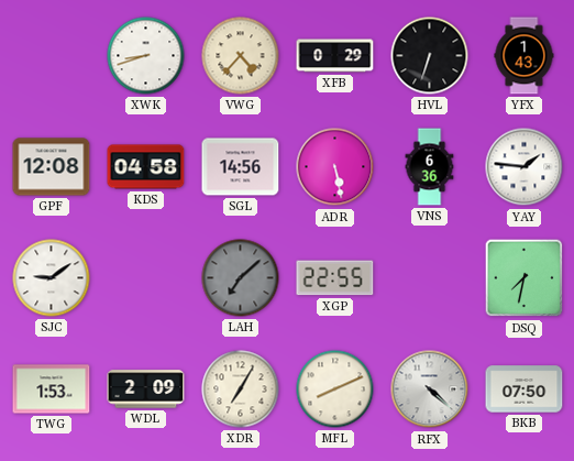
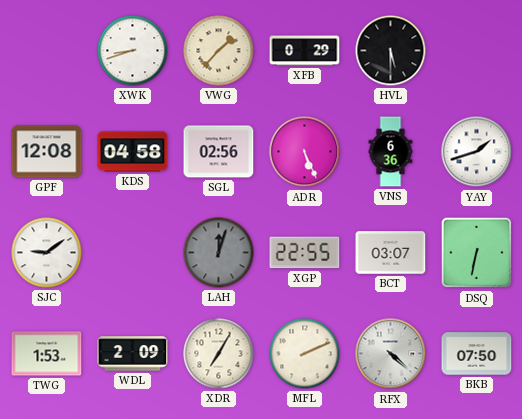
VWG: 4:37 -> 1:37 (219, 51)
HVL: 6:33 -> 5:30 (391, 51)
YFX: 1:43 -> none (525, 56)
SGL: 14:56 -> 02:56 (219, 152)
ADR: 5:28 -> 5:26 (305, 152)
YAY: 1:46 -> 1:42 (477, 152)
LAH: 7:08 -> 12:03 (219, 253)
BCT: none -> 03:07 (391, 253)
DSQ: 7:32 -> 6:32 (477, 253)
MFL: 8:11 -> 2:11 (305, 354)
